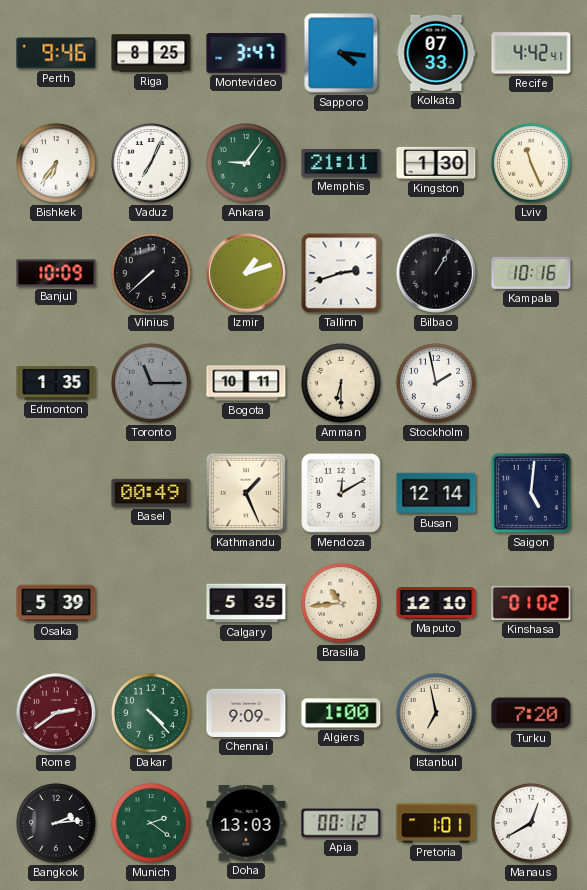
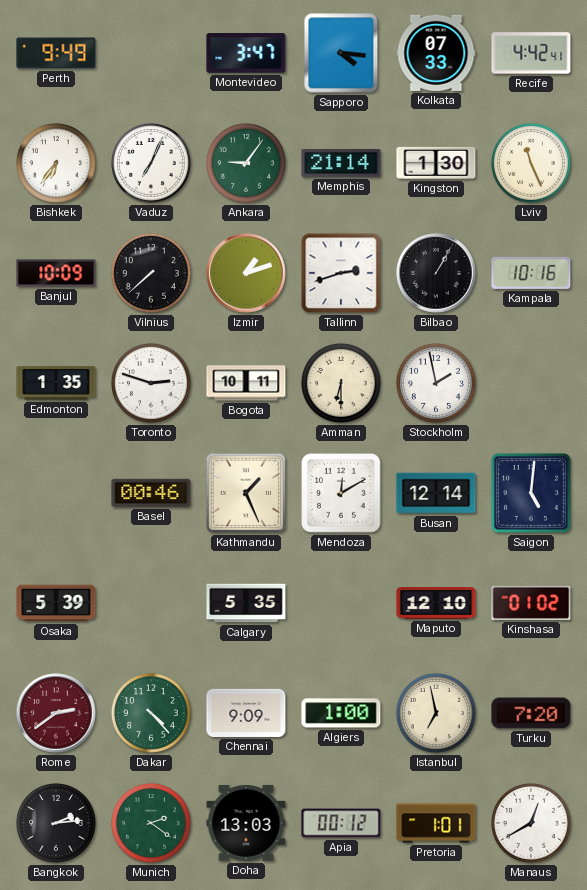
Perth: 9:46 -> 9:49 (56, 53)
Riga: 8:25 -> none (151, 53)
Memphis: 21:11 -> 21:14 (341, 163)
Toronto: 11:15 -> 2:48 (151, 383)
Toronto dial: grey -> white (151, 383)
Basel: 00:49 -> 00:46 (151, 493)
Brasilia: 10:44 -> none (341, 603)
